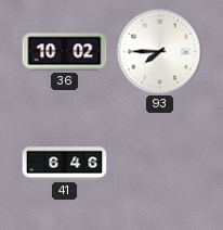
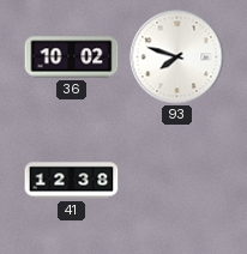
93: 7:45 -> 7:48 (177, 58)
41: 6:46 -> 12:38 (72, 181)
